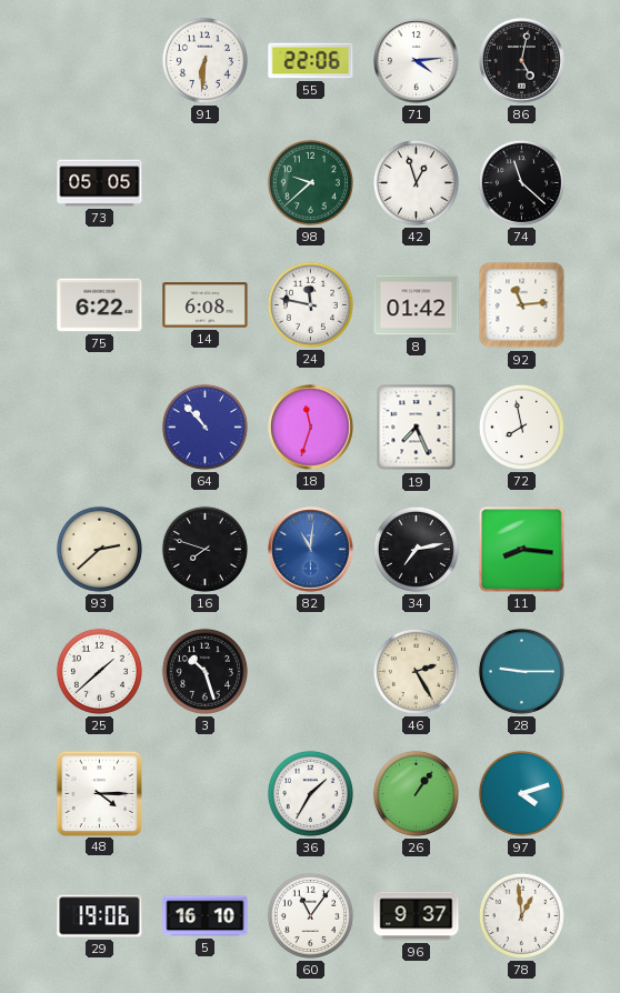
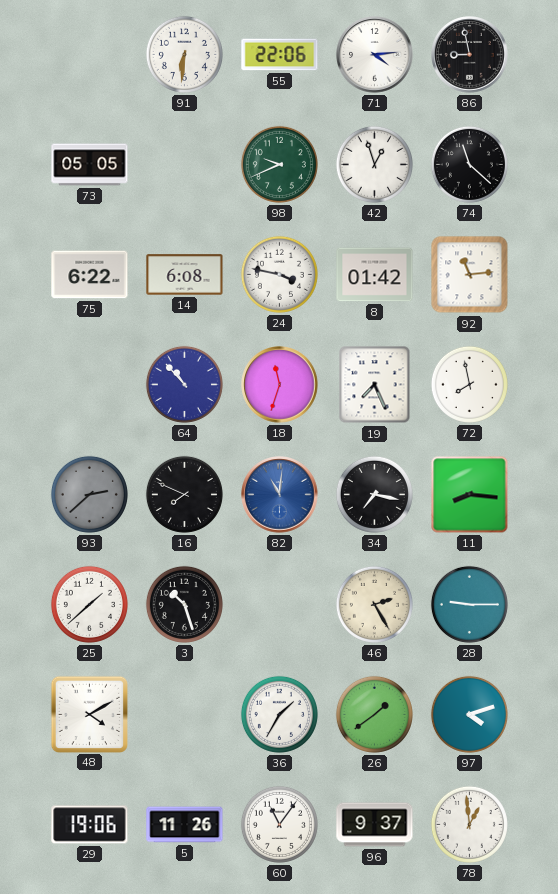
86: 5:02 -> 8:58 (470, 55)
98: 9:38 -> 9:41 (279, 164)
24: 11:47 -> 3:47 (279, 274)
93 dial: cream -> grey (89, 494)
16: 7:48 -> 7:49 (184, 494)
34: 7:13 -> 7:17 (374, 494)
48: 4:15 -> 4:10 (89, 714)
26: 1:06 -> 1:39 (374, 714)
5: 16:10 -> 11:26 (185, 825)
